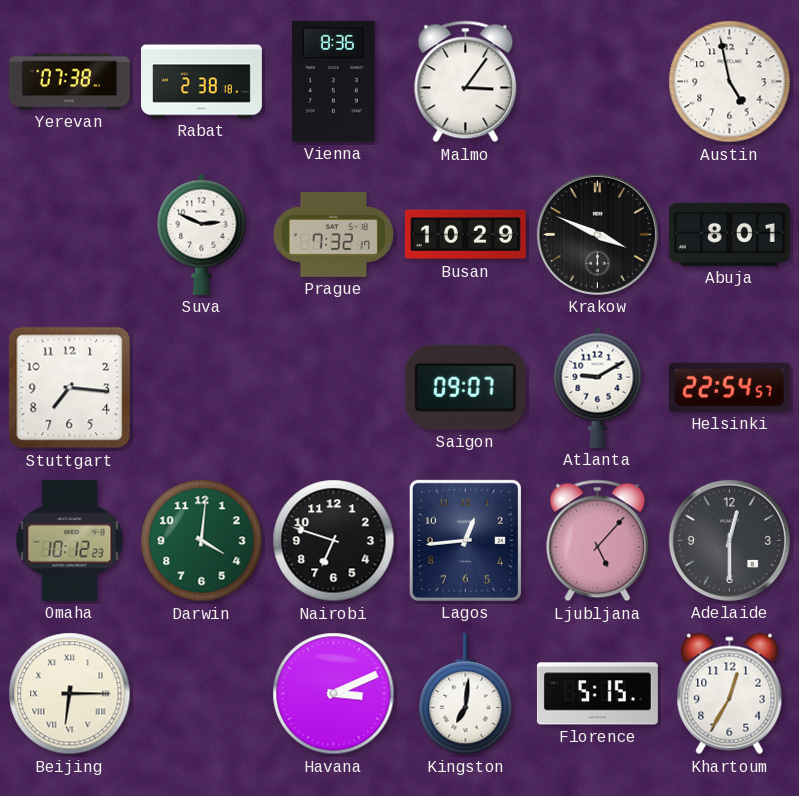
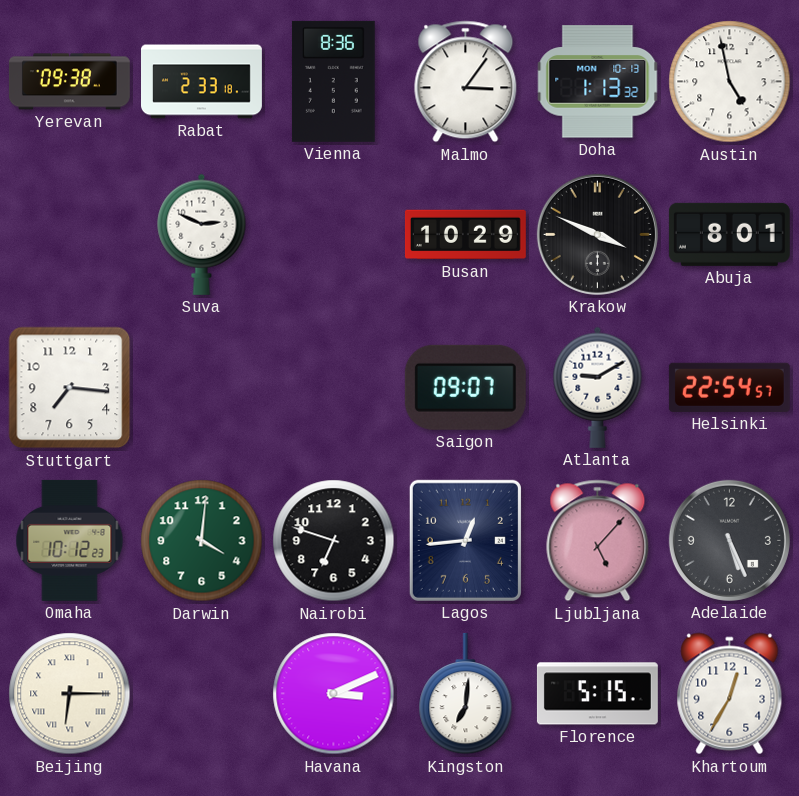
Yerevan: 07:38 -> 09:38 (69, 82)
Rabat: 2:38 -> 2:33 (202, 82)
Doha: none -> 1:13 (598, 82)
Prague: 7:32 -> none (333, 234)
Adelaide: 12:30 -> 5:26 (729, 540)
